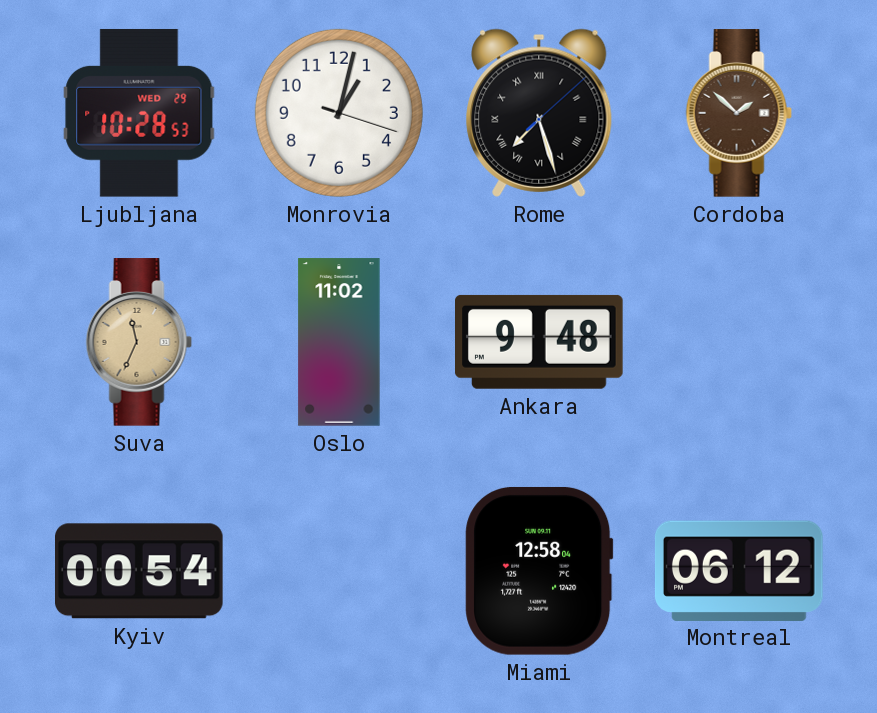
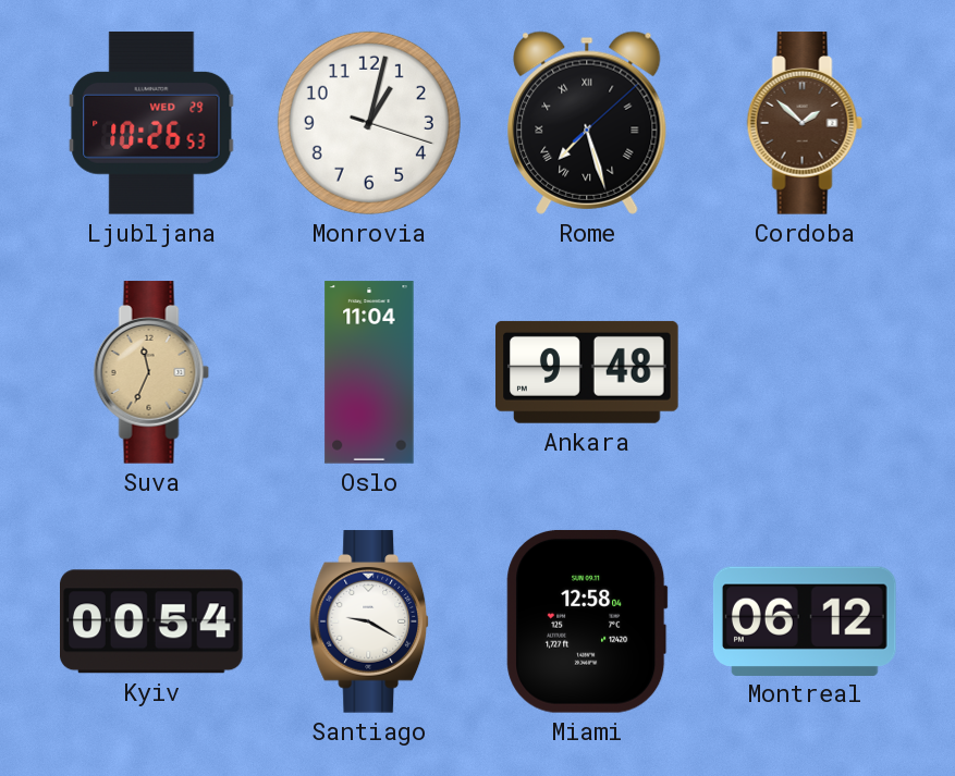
Ljubljana: 10:28 -> 10:26 (151, 123)
Oslo: 11:02 -> 11:04 (369, 372)
Santiago: none -> 9:20 (370, 621)
